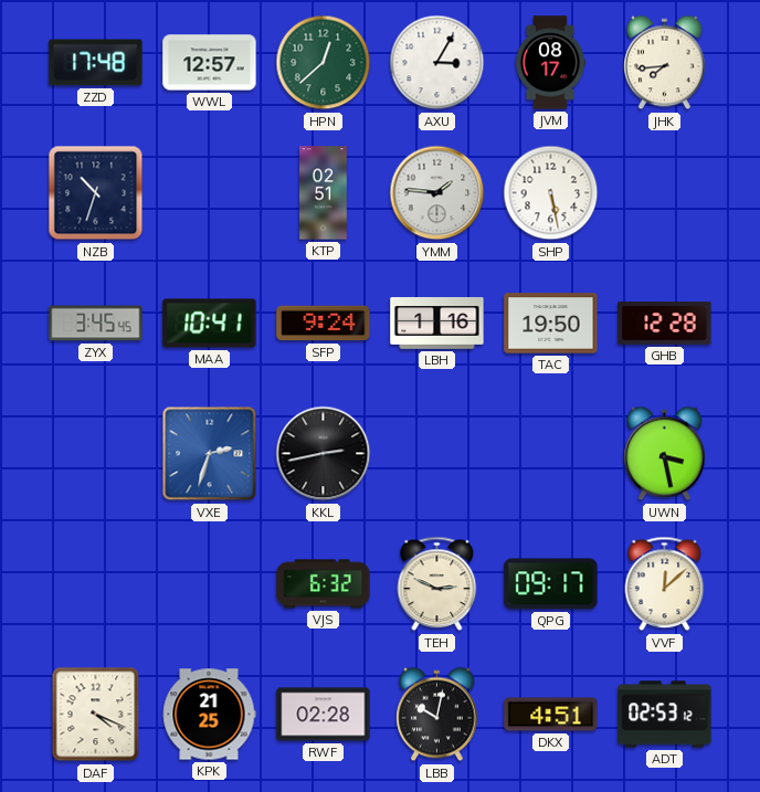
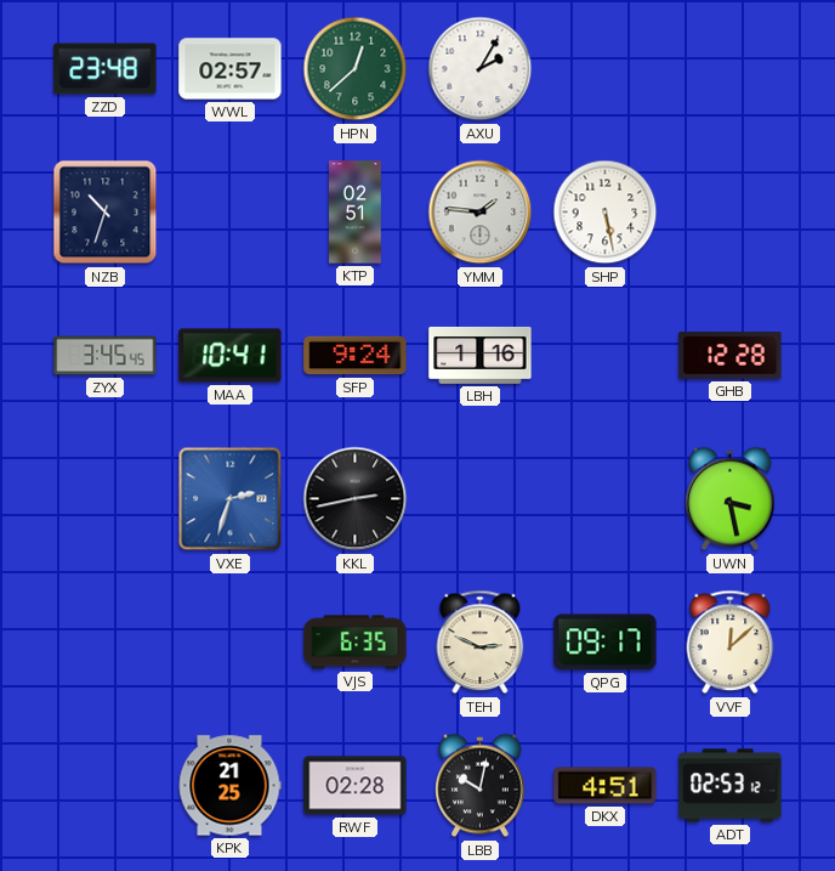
ZZD: 17:48 -> 23:48 (106, 69)
WWL: 12:57 -> 02:57 (231, 69)
AXU: 3:05 -> 2:05 (481, 69)
JVM: 08:17 -> none (550, 63)
JHK: 7:44 -> none (665, 63)
TAC: 19:50 -> none (551, 324)
VJS: 6:32 -> 6:35 (356, 643)
DAF: 4:19 -> none (96, 715)
